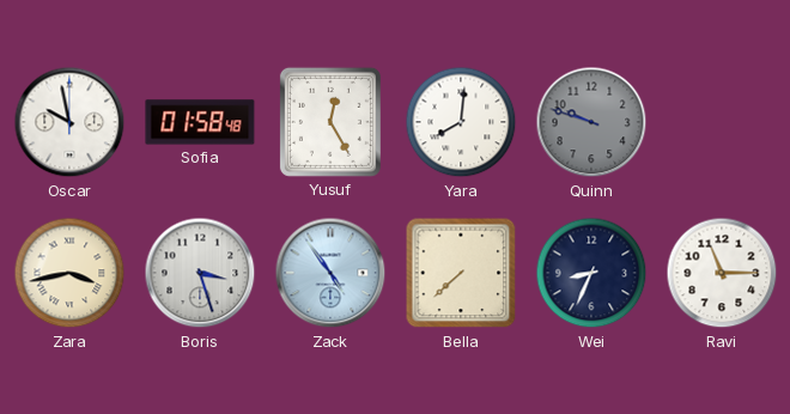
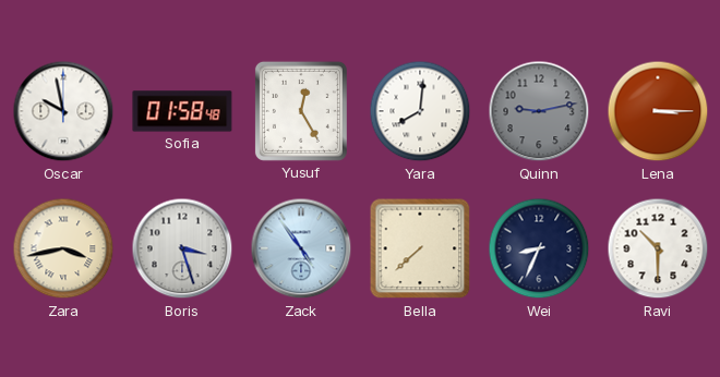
Quinn: 9:48 -> 9:13 (539, 111)
Lena: none -> 3:15 (658, 111)
Ravi: 11:15 -> 10:30 (658, 248)
